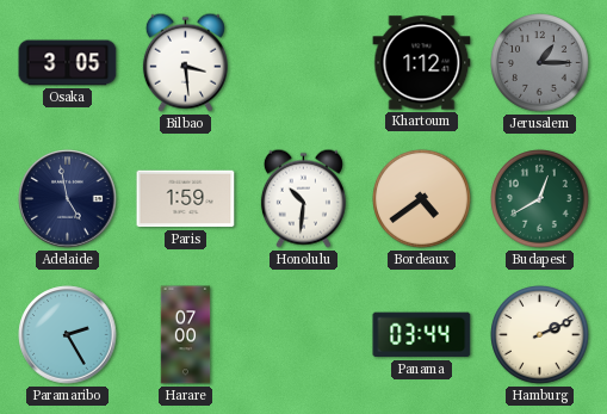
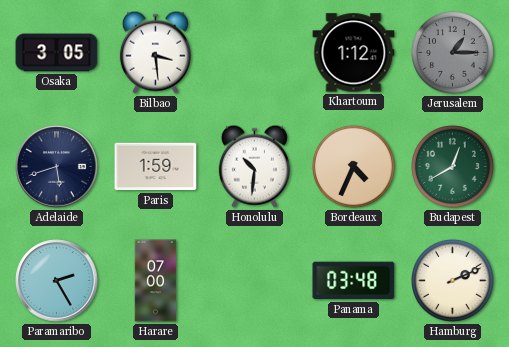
Adelaide: 4:58 -> 5:42 (57, 167)
Bordeaux: 4:39 -> 4:34 (354, 167)
Panama: 03:44 -> 03:48 (354, 281)
